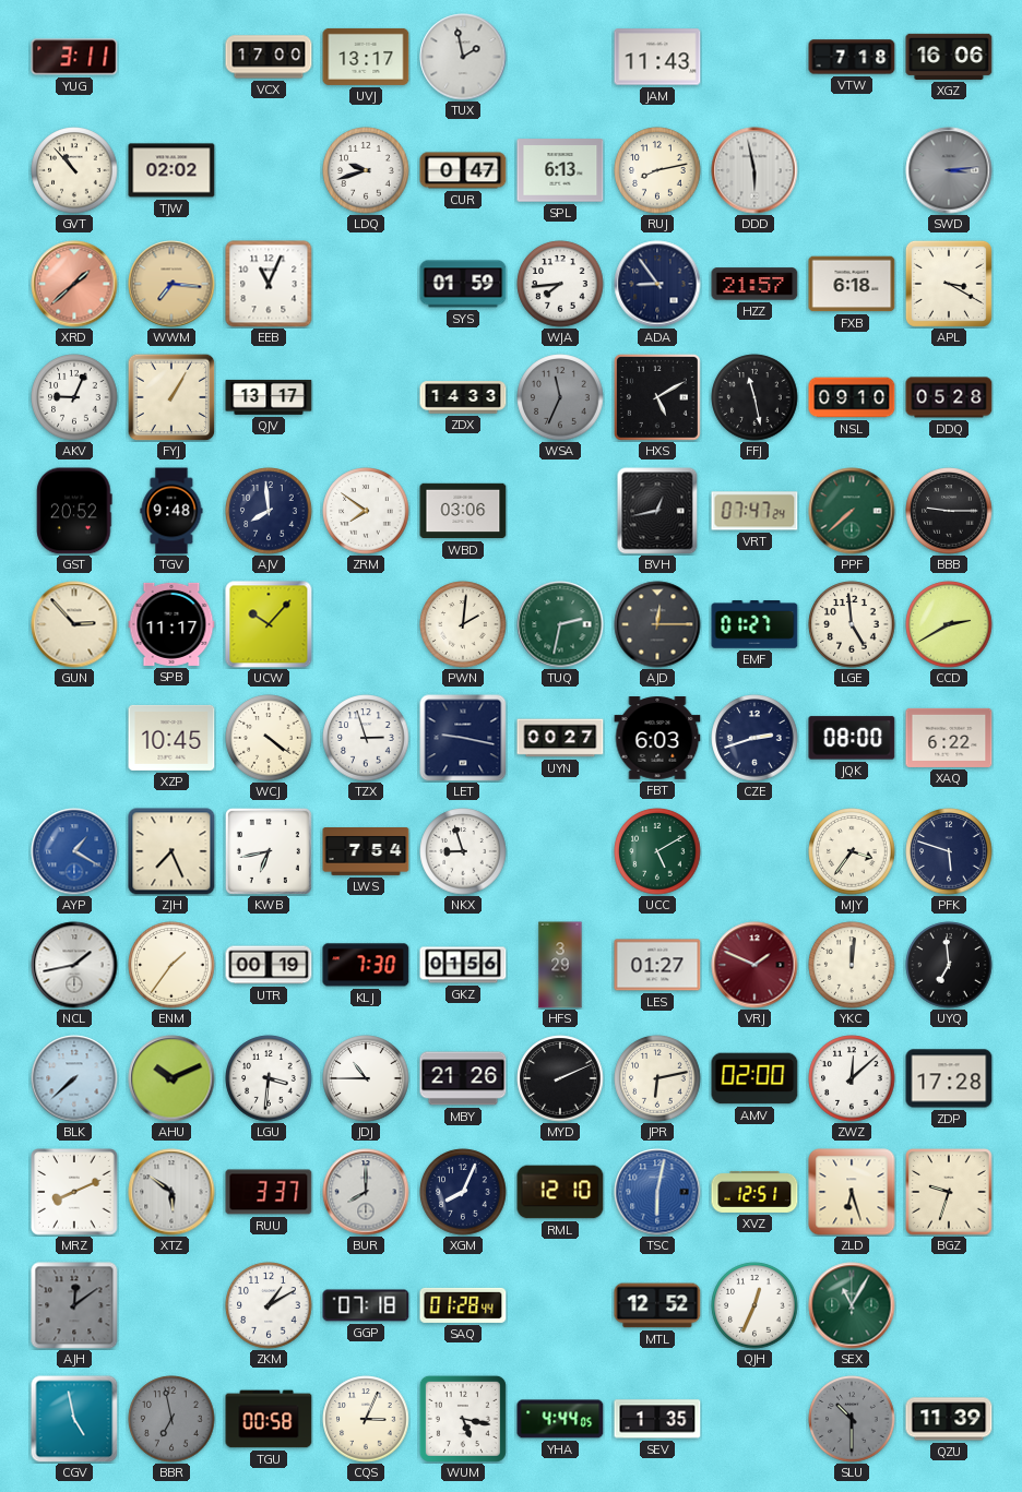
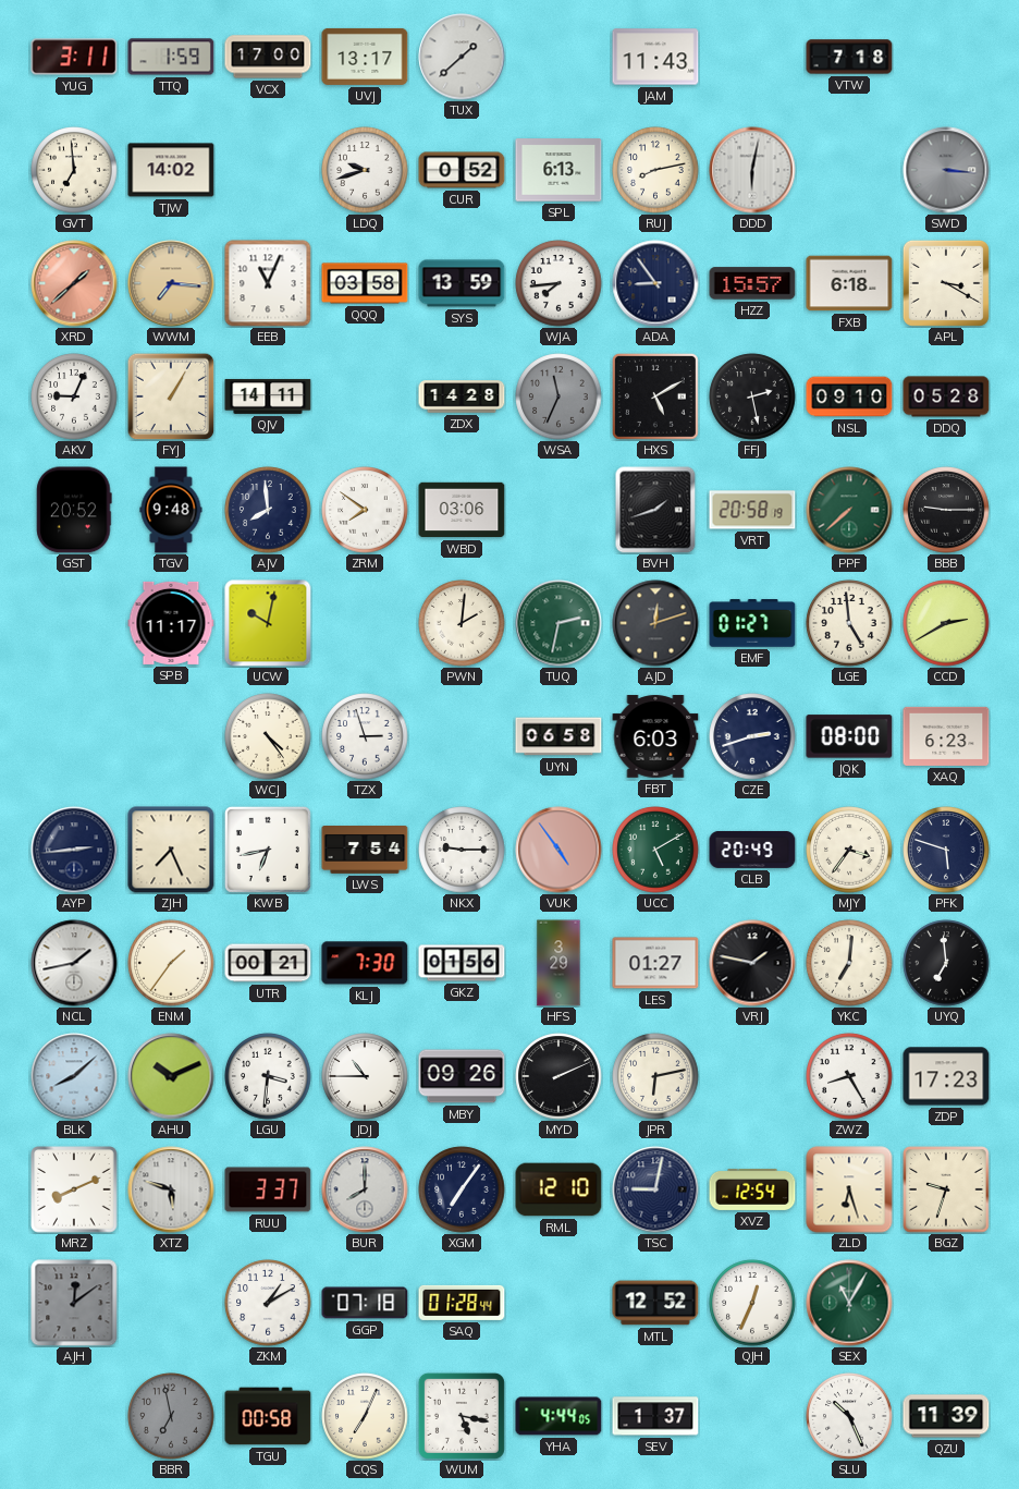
TTQ: none -> 1:59 (171, 57)
TUX: 1:58 -> 1:38 (462, 57)
XGZ: 16:06 -> none (949, 57)
GVT: 10:53 -> 6:59 (74, 170)
TJW: 02:02 -> 14:02 (171, 170)
CUR: 0:47 -> 0:52 (462, 170)
DDD: 5:58 -> 6:02 (752, 170)
SWD: 3:14 -> 3:16 (946, 170)
QQQ: none -> 03:58 (365, 283)
SYS: 01:59 -> 13:59 (462, 283)
HZZ: 21:57 -> 15:57 (752, 283)
QJV: 13:17 -> 14:11 (268, 396)
ZDX: 14:33 -> 14:28 (462, 396)
FFJ: 11:28 -> 2:28 (752, 396)
BVH: 12:43 -> 1:42 (655, 510)
VRT: 07:47 -> 20:58 (752, 510)
GUN: 2:53 -> none (74, 624)
UCW: 10:07 -> 10:02 (268, 623)
AJD: 12:15 -> 12:12 (655, 623)
XZP: 10:45 -> none (171, 738)
WCJ: 4:21 -> 4:24 (268, 736)
LET: 9:17 -> none (463, 738)
UYN: 00:27 -> 06:58 (558, 736)
XAQ: 6:22 -> 6:23 (946, 736)
AYP: 1:20 -> 2:44 (74, 850)
AYP dial: blue -> navy (74, 850)
NKX: 8:57 -> 9:15 (462, 850)
VUK: none -> 4:54 (558, 850)
CLB: none -> 20:49 (752, 850)
UTR: 00:19 -> 00:21 (268, 963)
VRJ: 1:49 -> 1:47 (752, 963)
VRJ dial: burgundy -> black (752, 963)
YKC: 12:01 -> 7:01 (849, 963)
BLK: 7:38 -> 8:08 (74, 1076)
MBY: 21:26 -> 09:26 (462, 1076)
AMV: 02:00 -> none (754, 1078)
ZWZ: 12:08 -> 8:25 (849, 1076)
ZDP: 17:28 -> 17:23 (946, 1076)
XTZ: 5:51 -> 5:48 (171, 1189)
XGM: 8:04 -> 7:06 (462, 1189)
TSC: 6:02 -> 9:02 (655, 1189)
TSC dial: blue -> navy (655, 1189)
XVZ: 12:51 -> 12:54 (752, 1189)
CGV: 4:58 -> none (74, 1419)
CQS: 3:04 -> 7:04 (365, 1416)
SEV: 1:35 -> 1:37 (655, 1416)
SLU: 10:30 -> 10:26 (849, 1416)
SLU dial: grey -> white (849, 1416)
